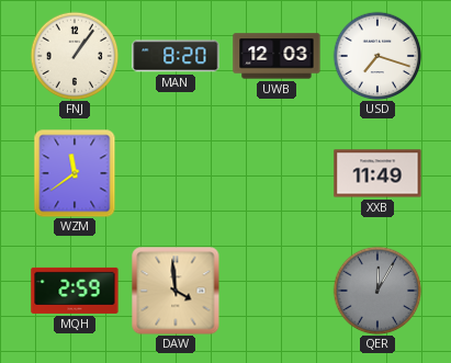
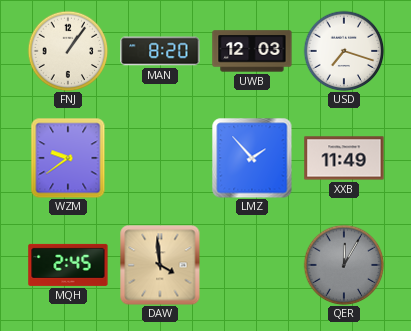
WZM: 11:39 -> 9:39 (68, 158)
LMZ: none -> 1:53 (252, 158)
MQH: 2:59 -> 2:45 (68, 265)
